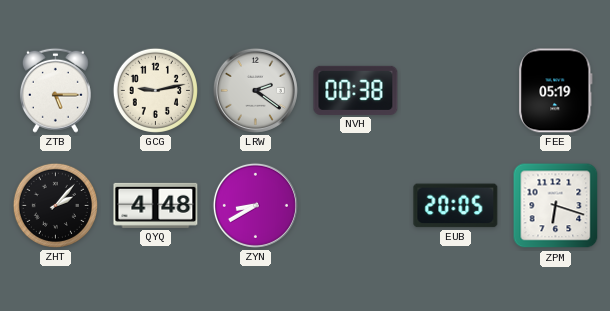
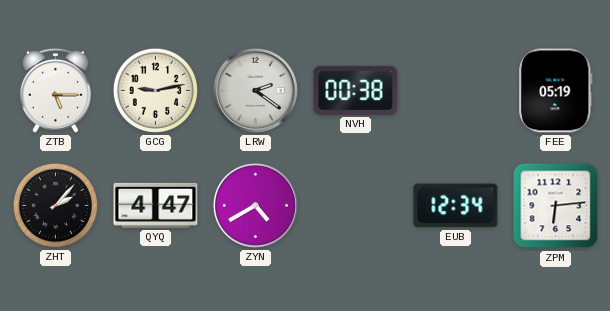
QYQ: 4:48 -> 4:47 (156, 205)
ZYN: 8:40 -> 4:40 (255, 205)
EUB: 20:05 -> 12:34 (456, 206)
ZPM: 6:18 -> 6:14 (556, 206)
